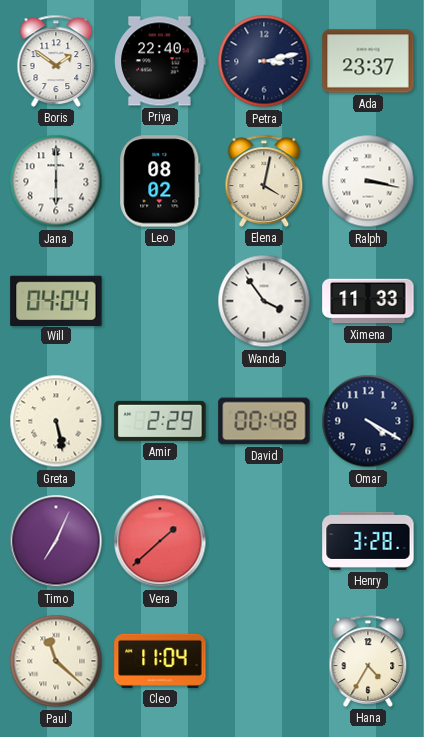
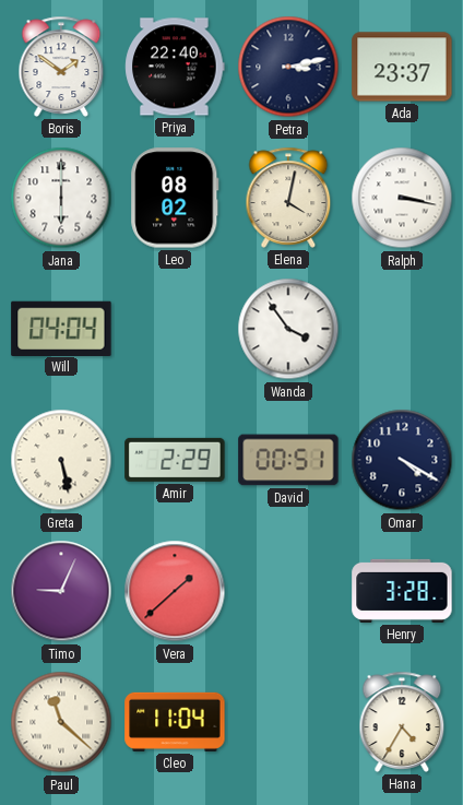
Ximena: 11:33 -> none (368, 301)
David: 00:48 -> 00:51 (288, 460)
Timo: 7:04 -> 9:04 (61, 591)
